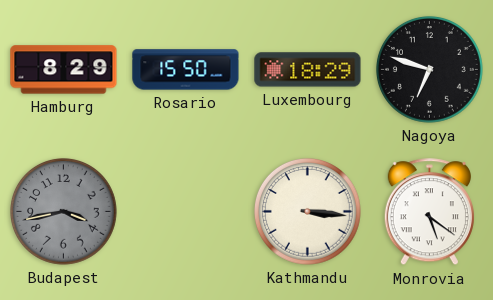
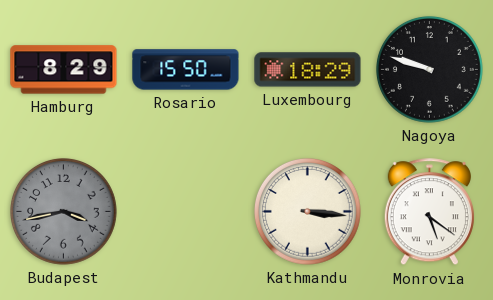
Nagoya: 6:48 -> 9:48 (430, 70)
